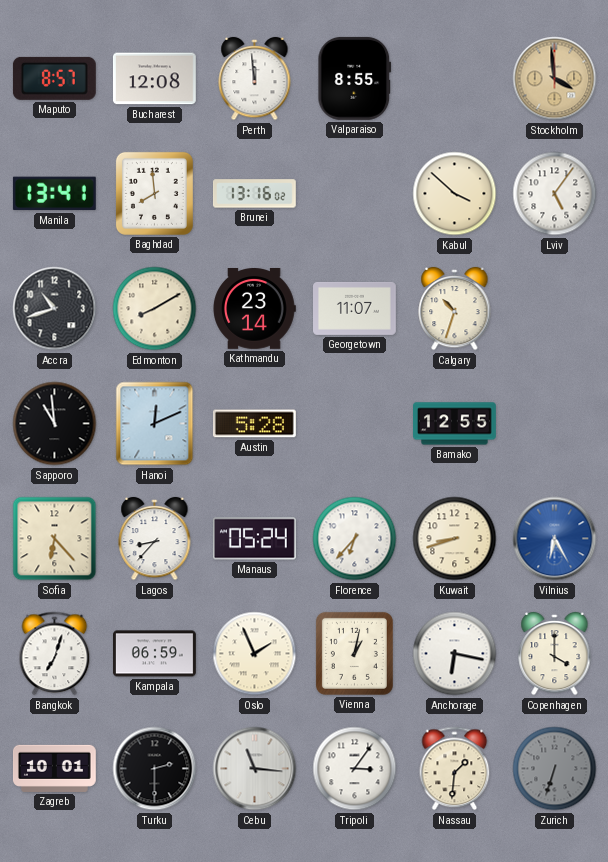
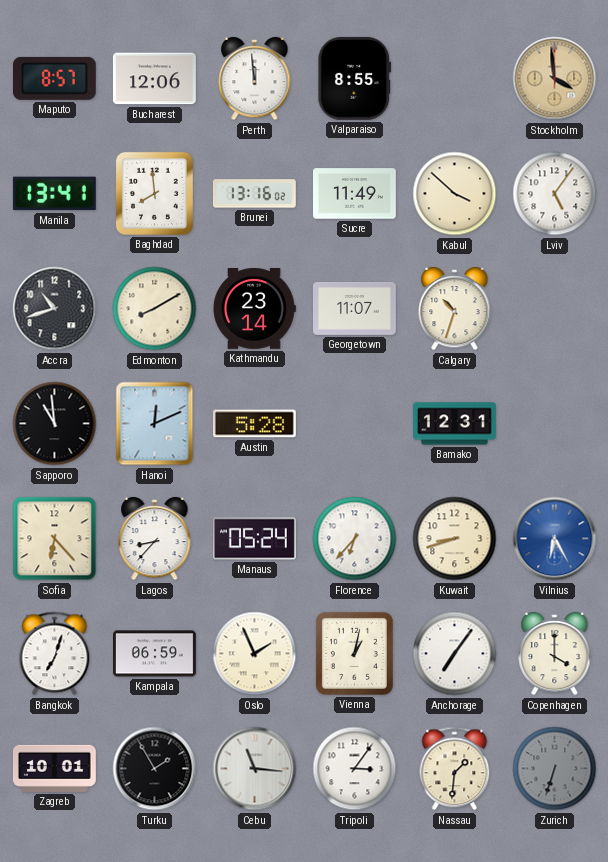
Bucharest: 12:08 -> 12:06 (154, 79)
Sucre: none -> 11:49 (355, 194)
Bamako: 12:55 -> 12:31 (455, 424)
Anchorage: 6:17 -> 7:06 (455, 654)
Turku: 2:30 -> 1:55 (155, 769)
